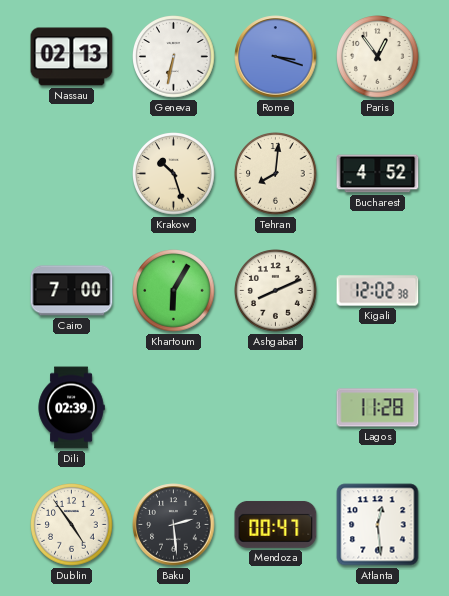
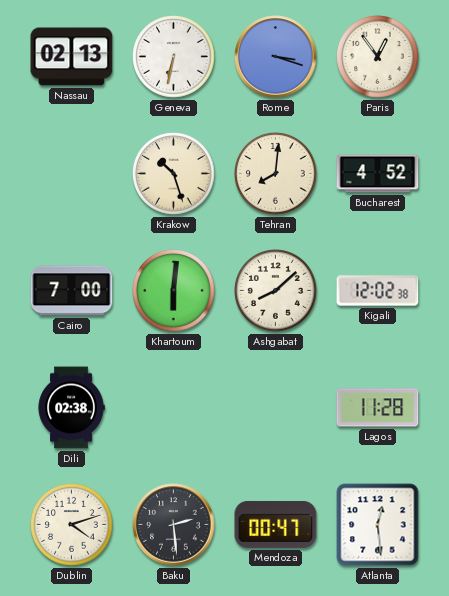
Khartoum: 6:05 -> 6:01 (174, 291)
Ashgabat: 8:11 -> 8:08 (276, 291)
Dili: 02:39 -> 02:38 (71, 408)
Dublin: 4:54 -> 4:12 (72, 525)
